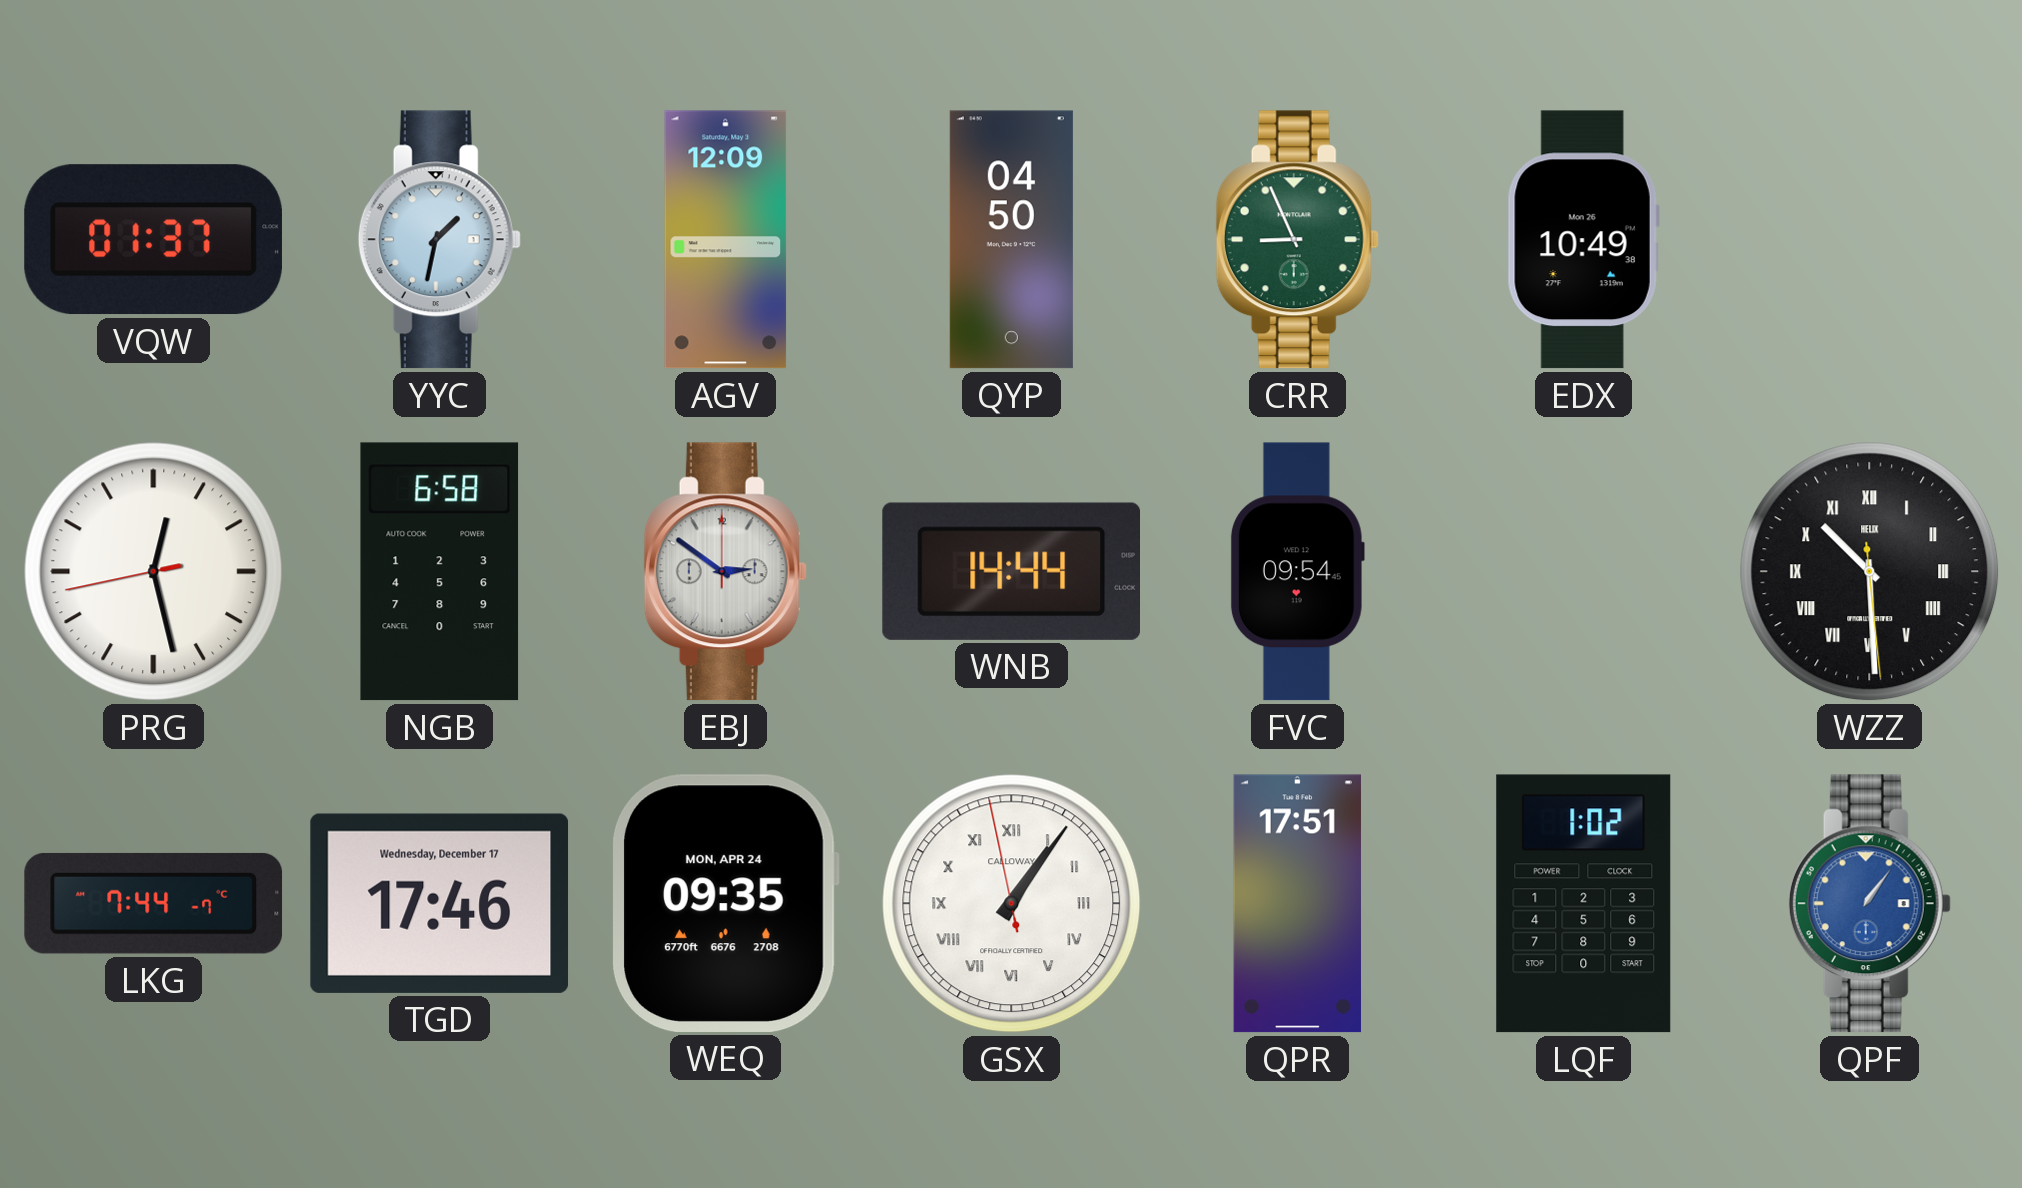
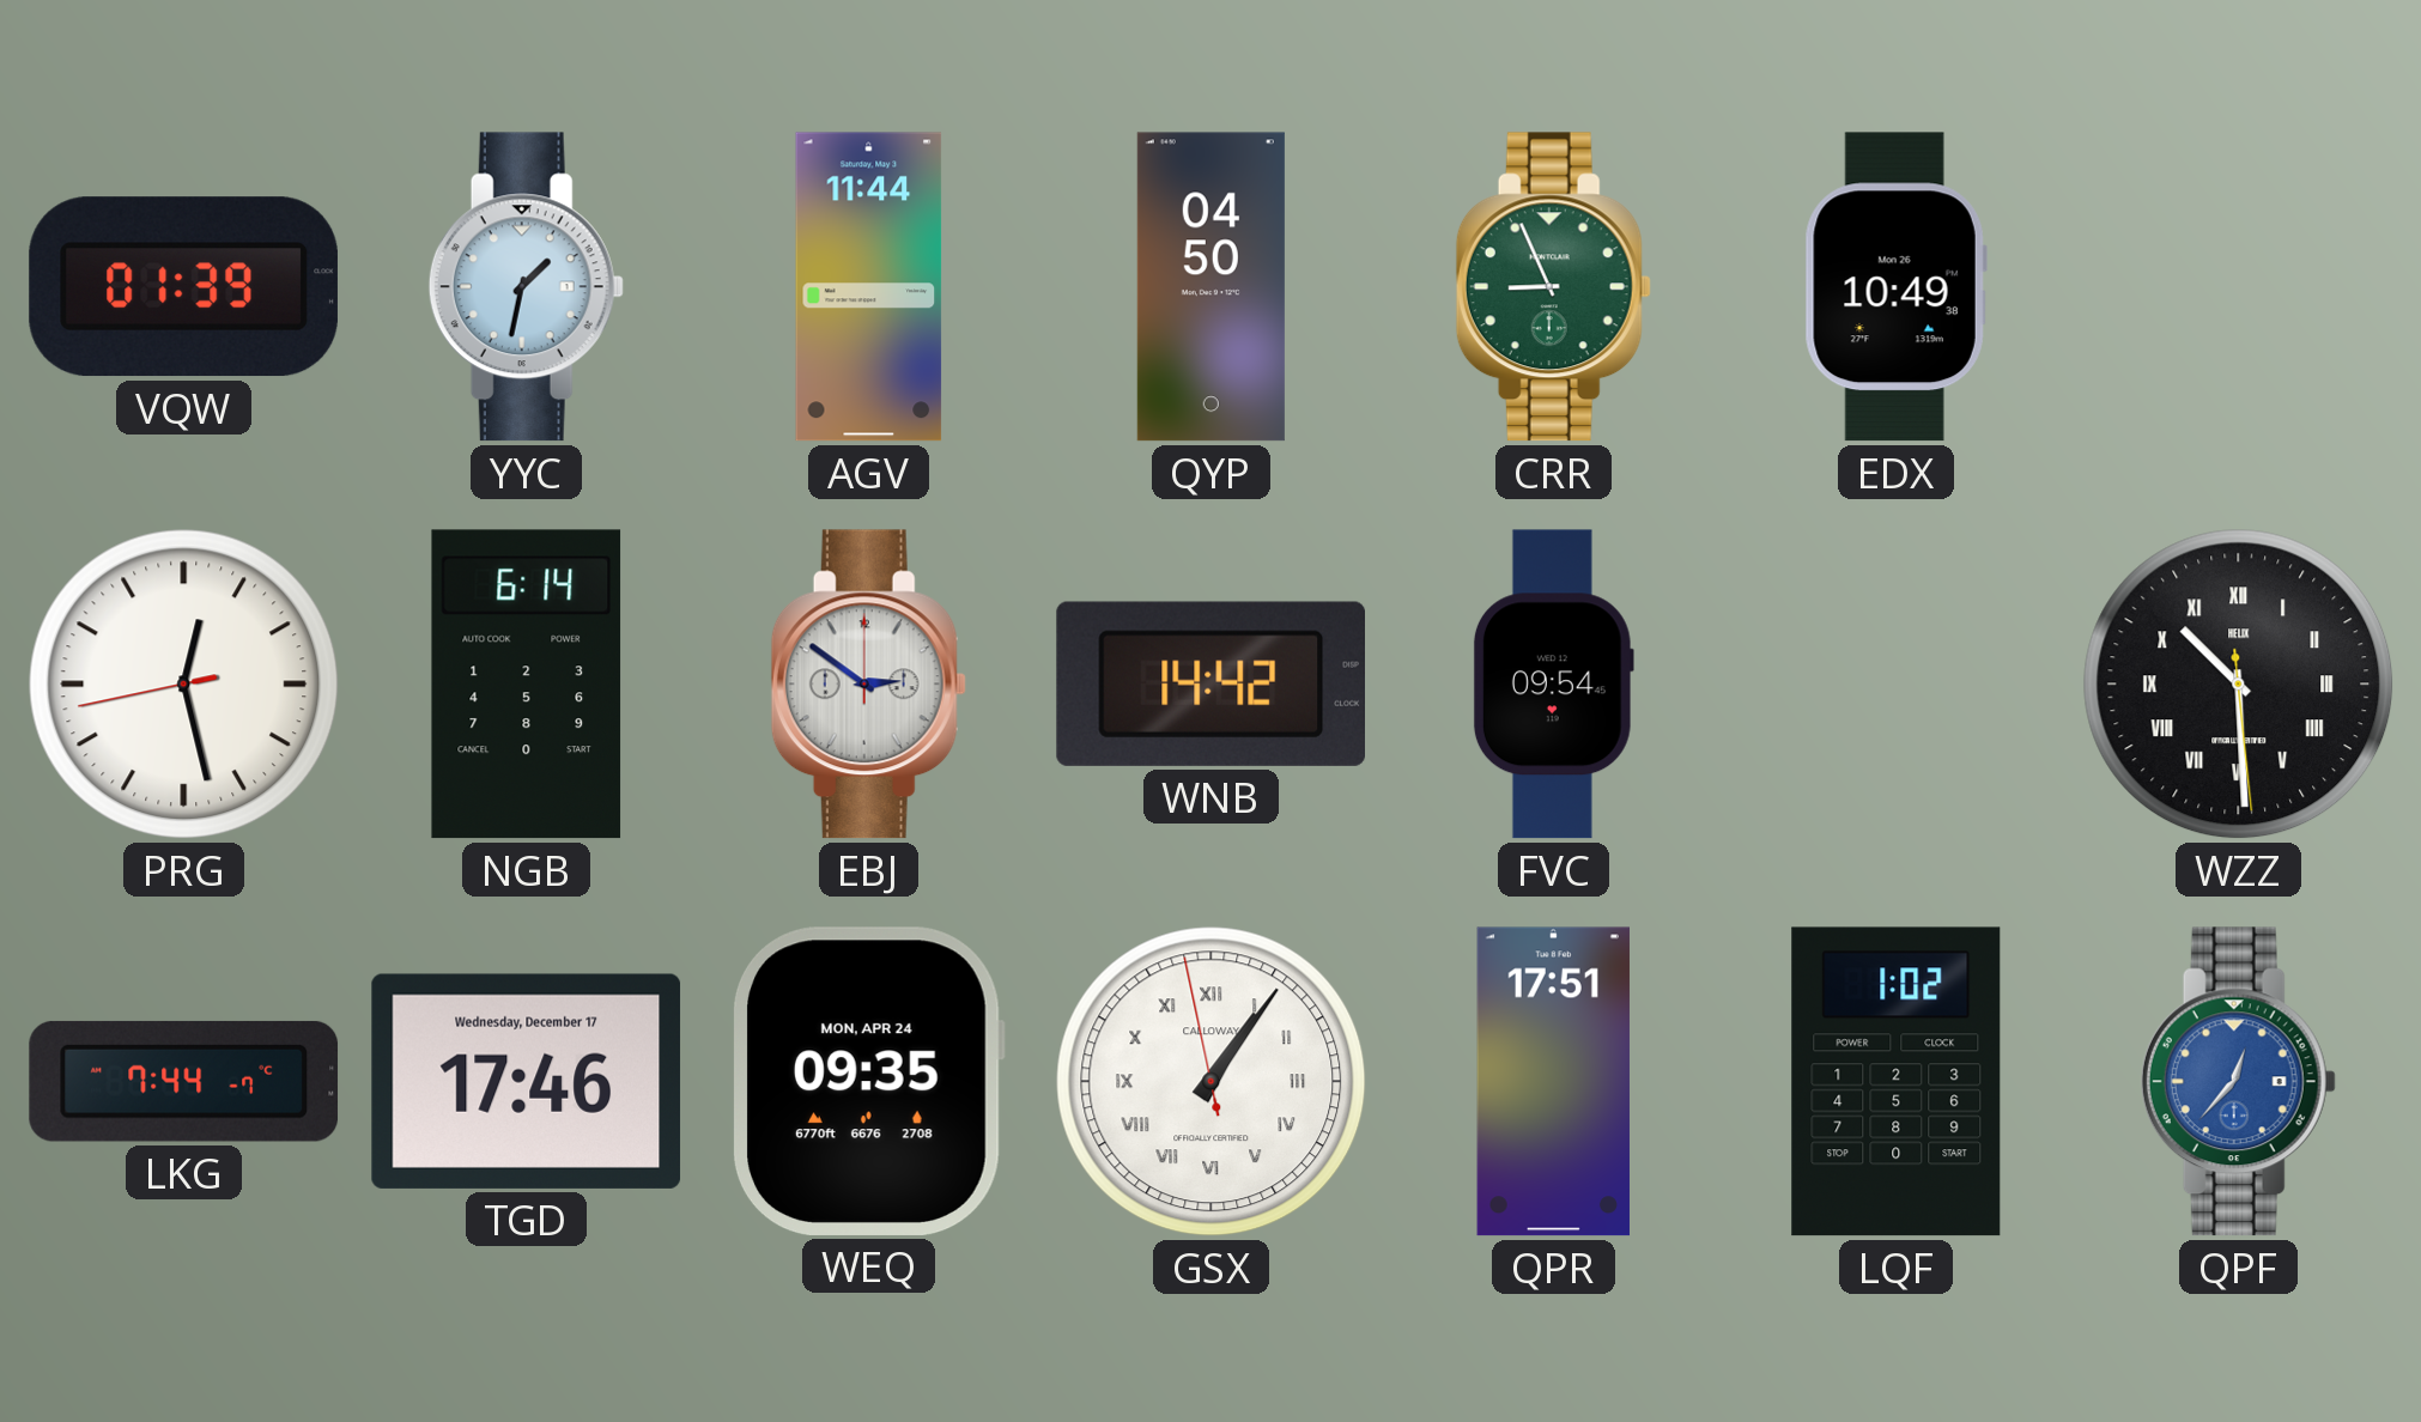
VQW: 01:37 -> 01:39 (183, 287)
AGV: 12:09 -> 11:44 (869, 287)
NGB: 6:58 -> 6:14 (527, 685)
WNB: 14:44 -> 14:42 (1210, 683)
QPF: 1:06 -> 12:37 (2238, 1082)
